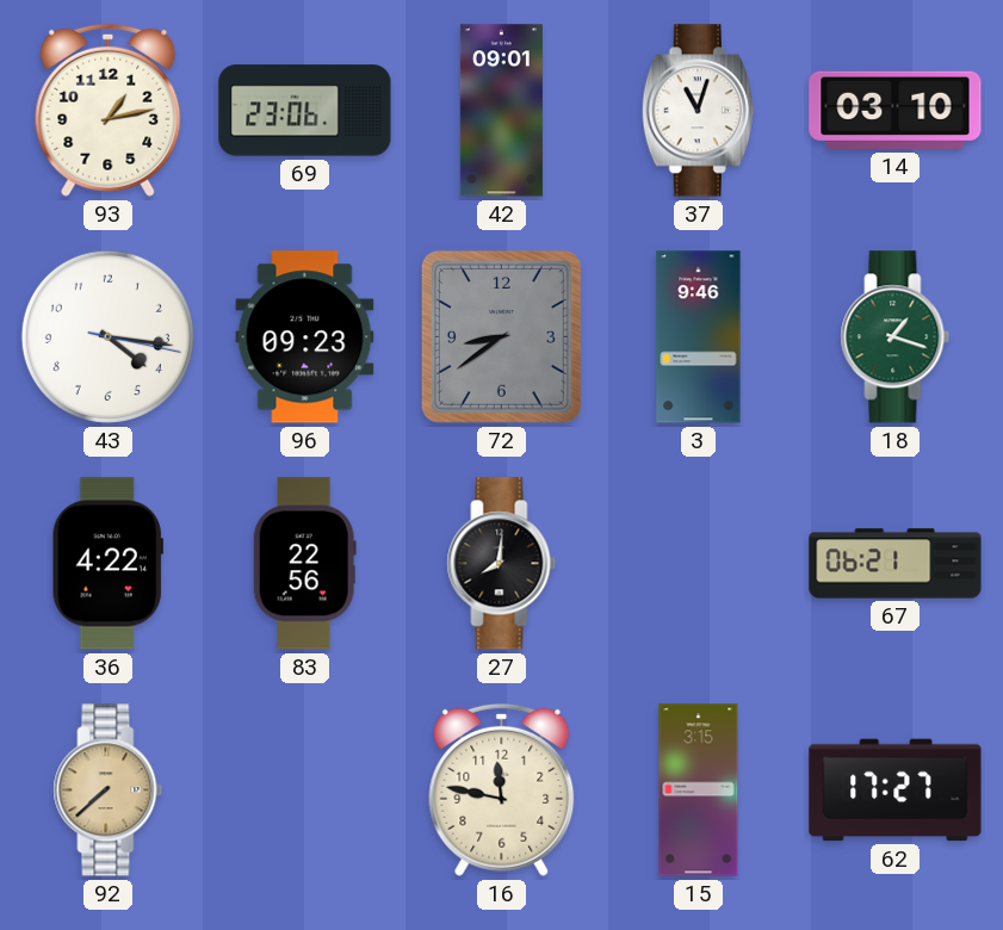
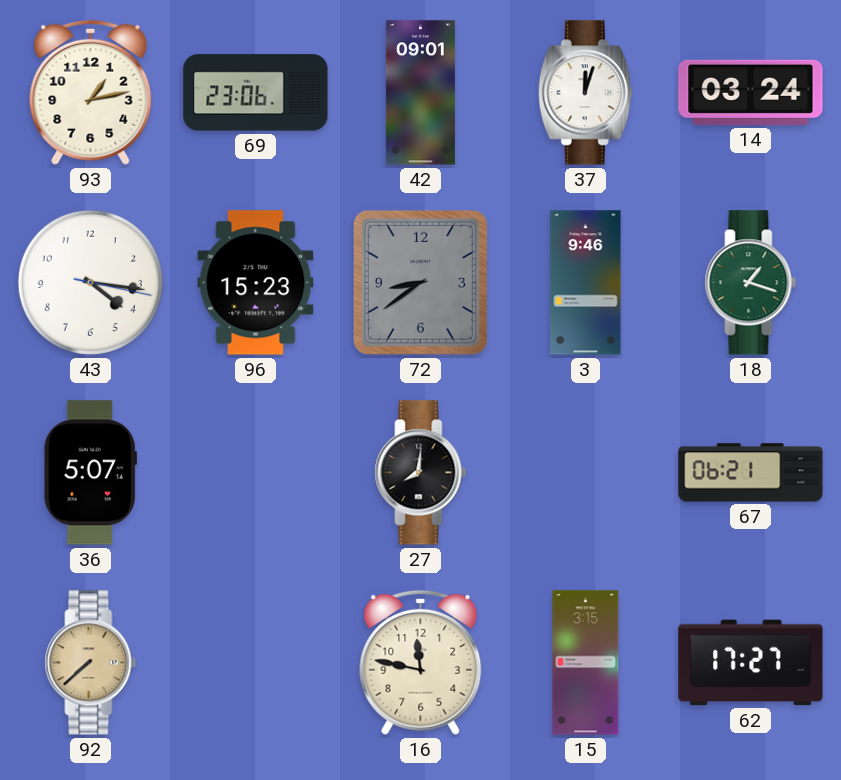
37: 11:03 -> 12:03 (585, 93)
14: 03:10 -> 03:24 (751, 92)
96: 09:23 -> 15:23 (256, 283)
36: 4:22 -> 5:07 (90, 473)
83: 22:56 -> none (304, 564)
